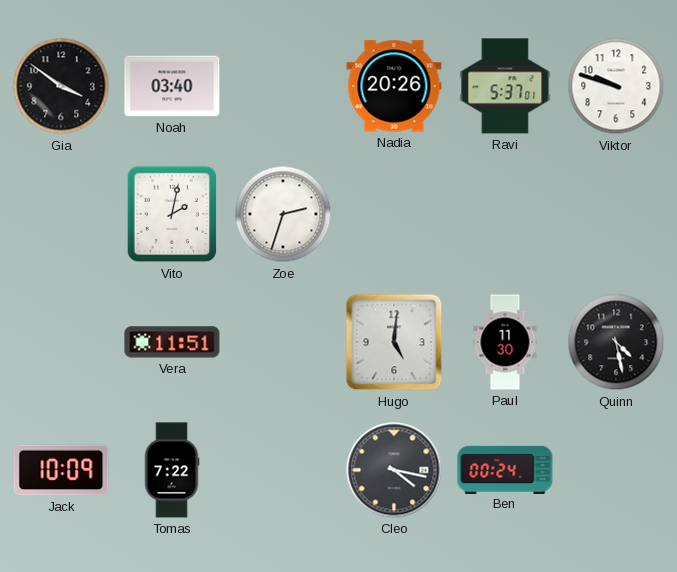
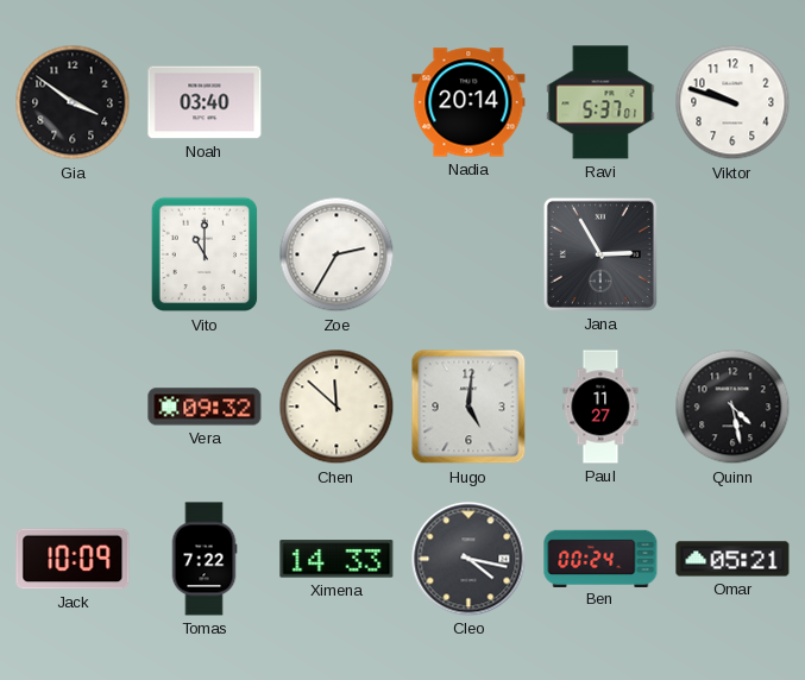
Nadia: 20:26 -> 20:14 (468, 102)
Vito: 2:02 -> 11:00 (205, 254)
Zoe: 2:33 -> 2:35 (337, 254)
Jana: none -> 2:55 (600, 254)
Vera: 11:51 -> 09:32 (205, 407)
Chen: none -> 11:52 (337, 407)
Paul: 11:30 -> 11:27 (600, 407)
Ximena: none -> 14:33 (337, 559)
Omar: none -> 05:21 (732, 559)
